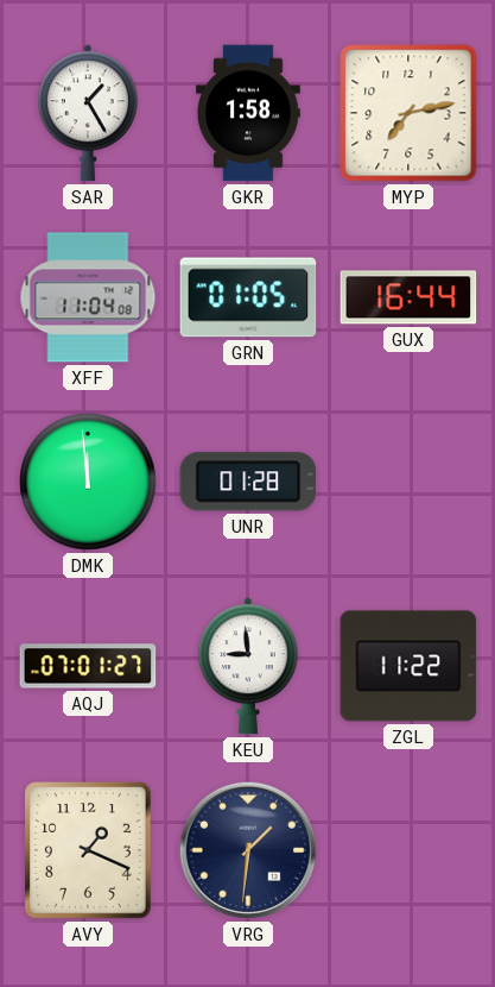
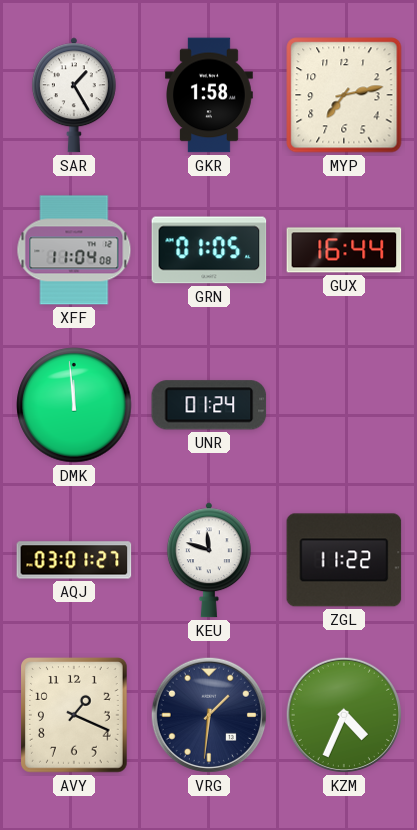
UNR: 01:28 -> 01:24 (209, 405)
AQJ: 07:01 -> 03:01 (74, 560)
KEU: 8:59 -> 11:48 (209, 560)
KZM: none -> 4:34 (344, 715)
